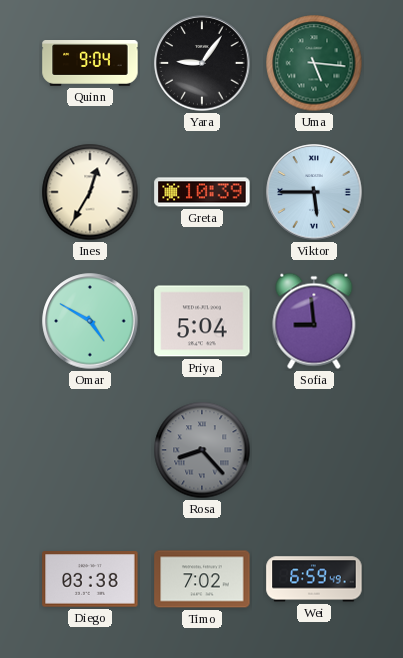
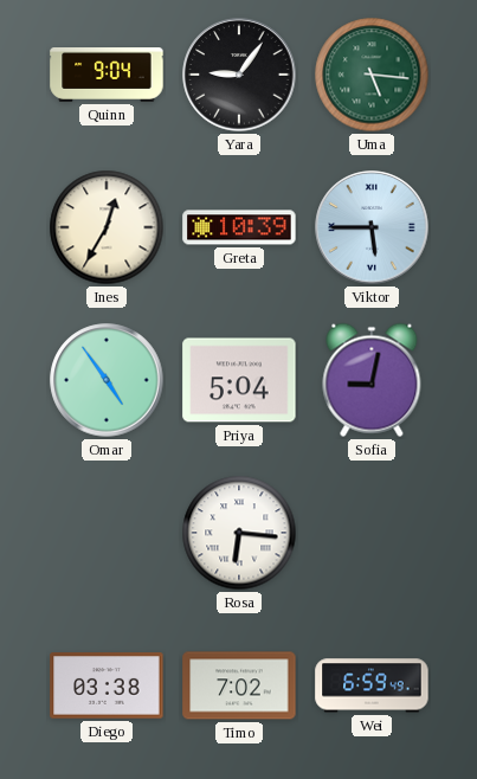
Omar: 4:50 -> 4:54 (107, 380)
Sofia: 8:59 -> 9:02 (372, 380)
Rosa: 8:23 -> 6:16 (239, 533)
Rosa dial: grey -> white (239, 533)
